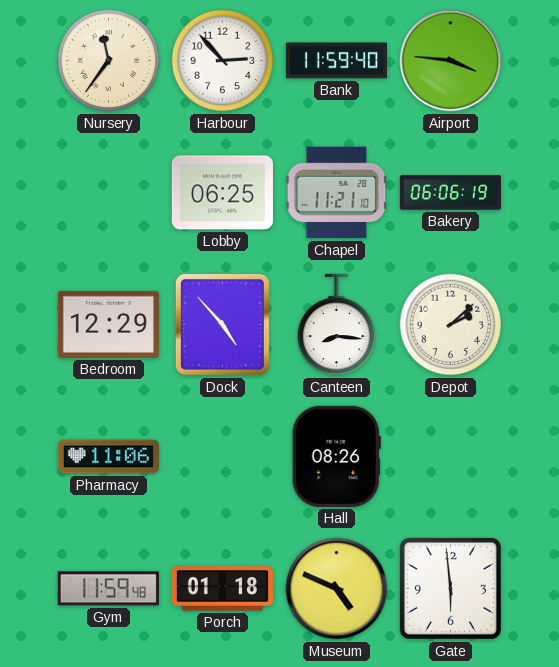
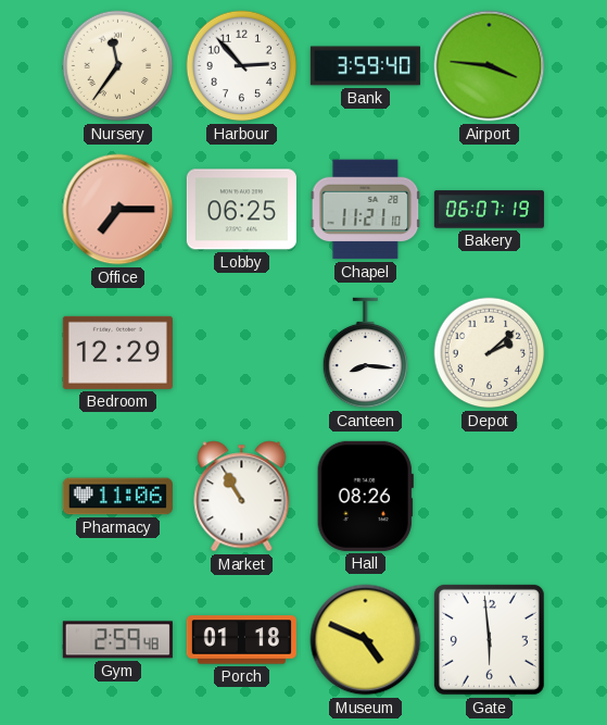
Bank: 11:59 -> 3:59 (365, 66)
Office: none -> 7:15 (118, 210)
Bakery: 06:06 -> 06:07 (489, 210)
Dock: 4:53 -> none (222, 324)
Market: none -> 10:55 (242, 497)
Gym: 11:59 -> 2:59 (117, 640)
